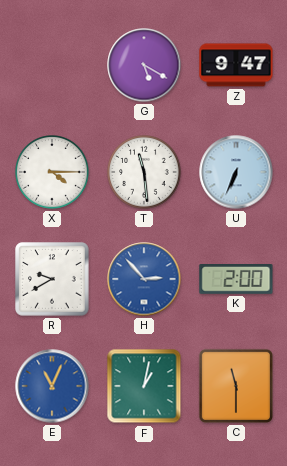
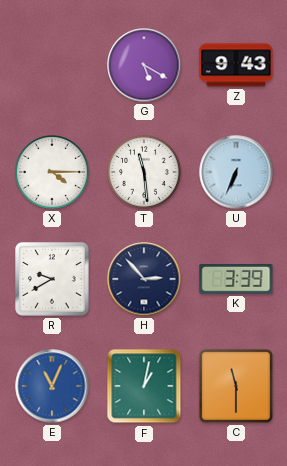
Z: 9:47 -> 9:43 (236, 65)
H dial: blue -> navy (144, 279)
K: 2:00 -> 3:39 (236, 280)
